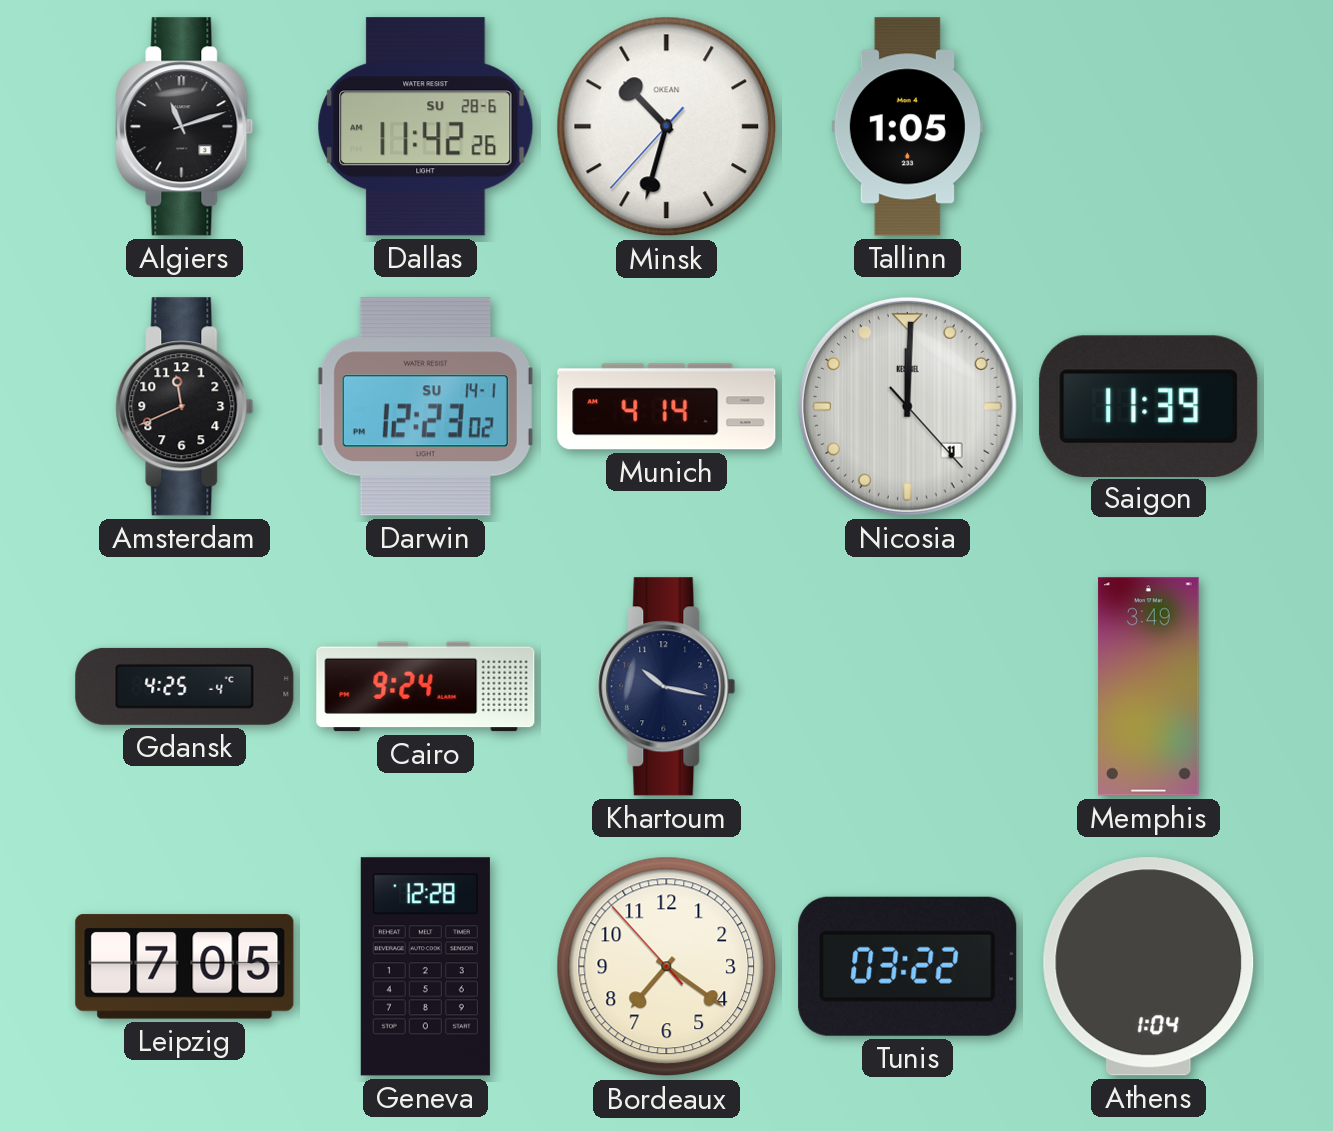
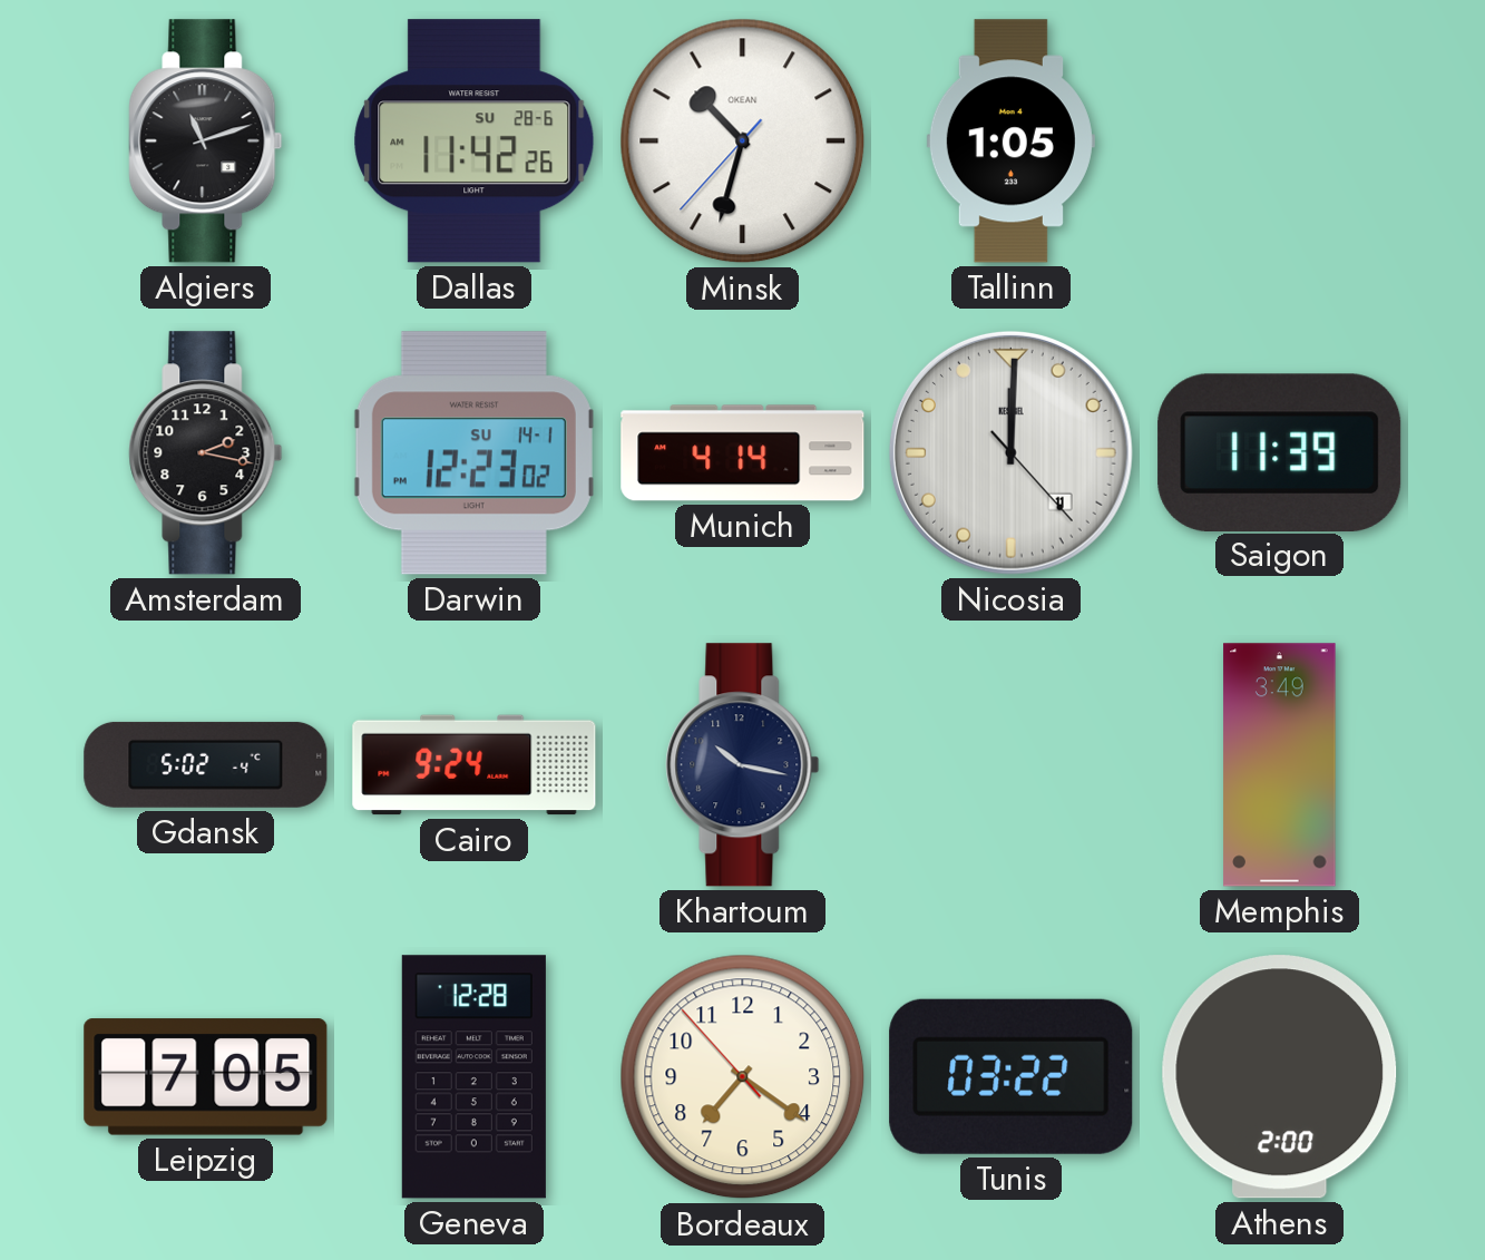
Amsterdam: 11:41 -> 2:17 (206, 453)
Gdansk: 4:25 -> 5:02 (206, 764)
Athens: 1:04 -> 2:00 (1280, 1077)
